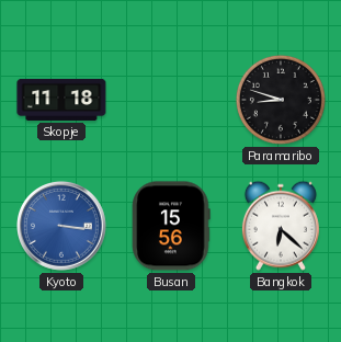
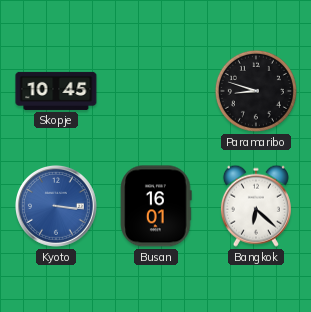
Skopje: 11:18 -> 10:45 (56, 91)
Busan: 15:56 -> 16:01 (156, 206)
